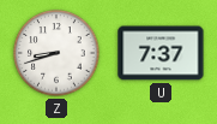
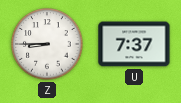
Z: 8:42 -> 8:45 (47, 44)
